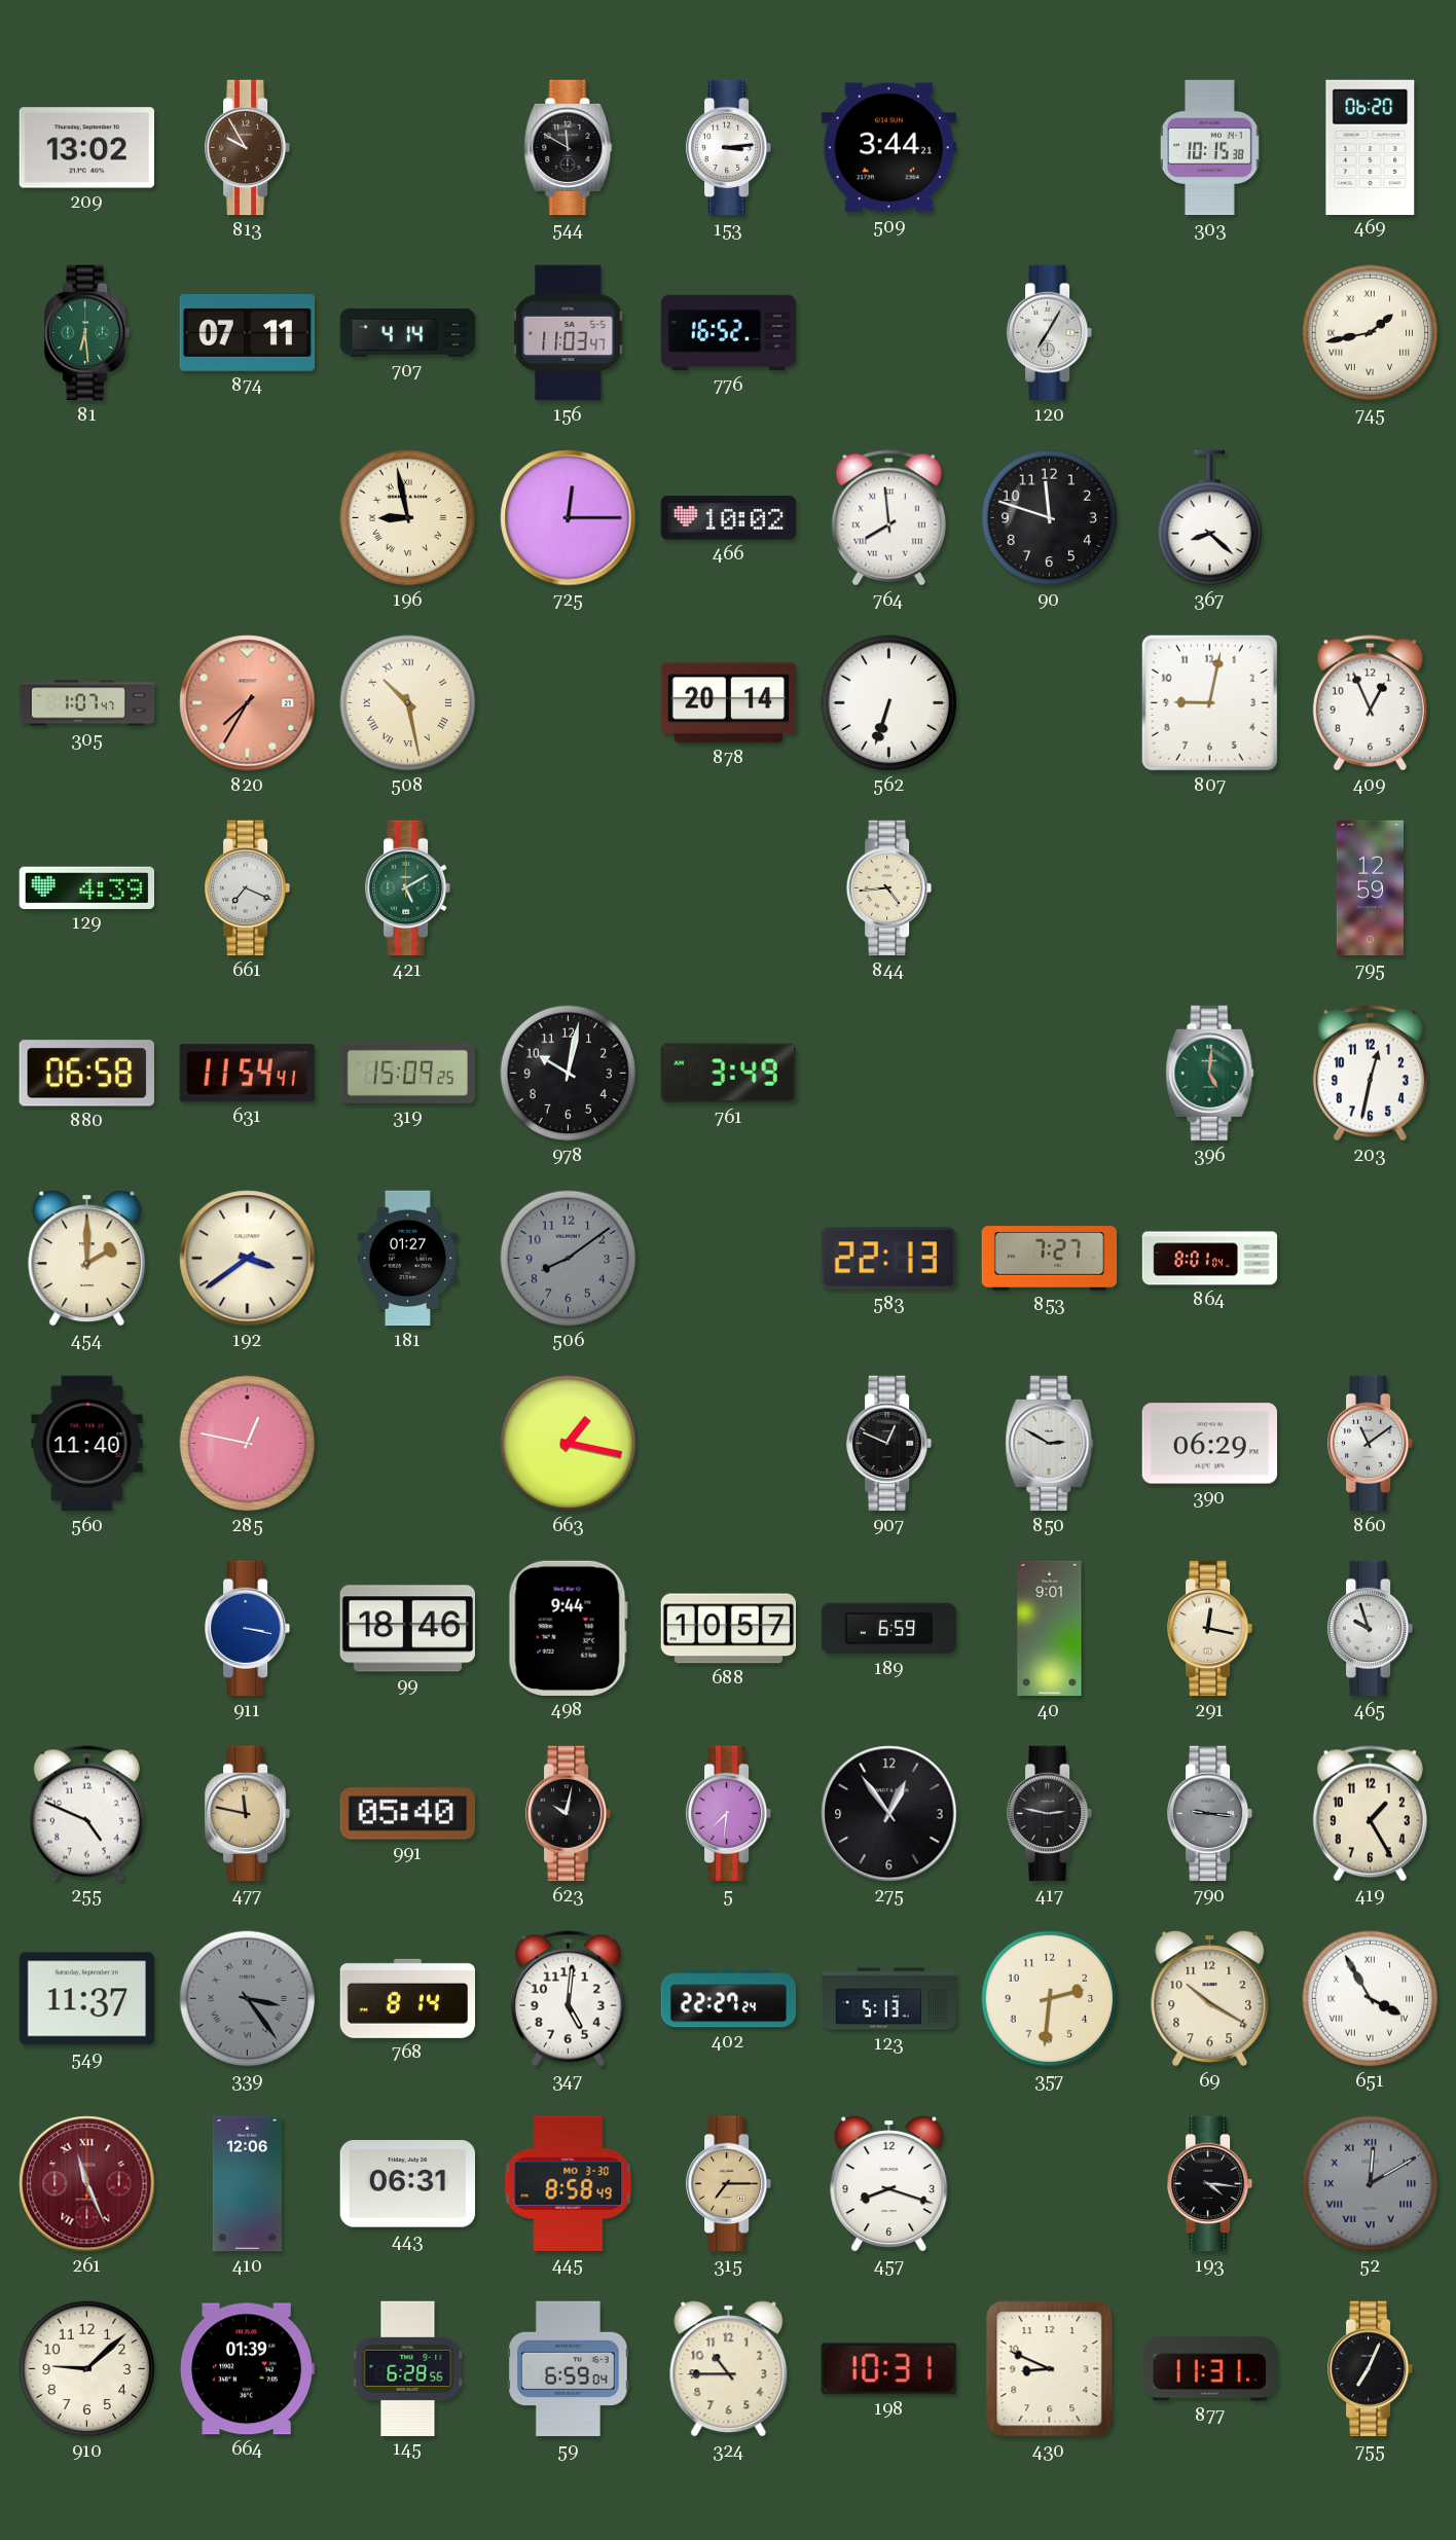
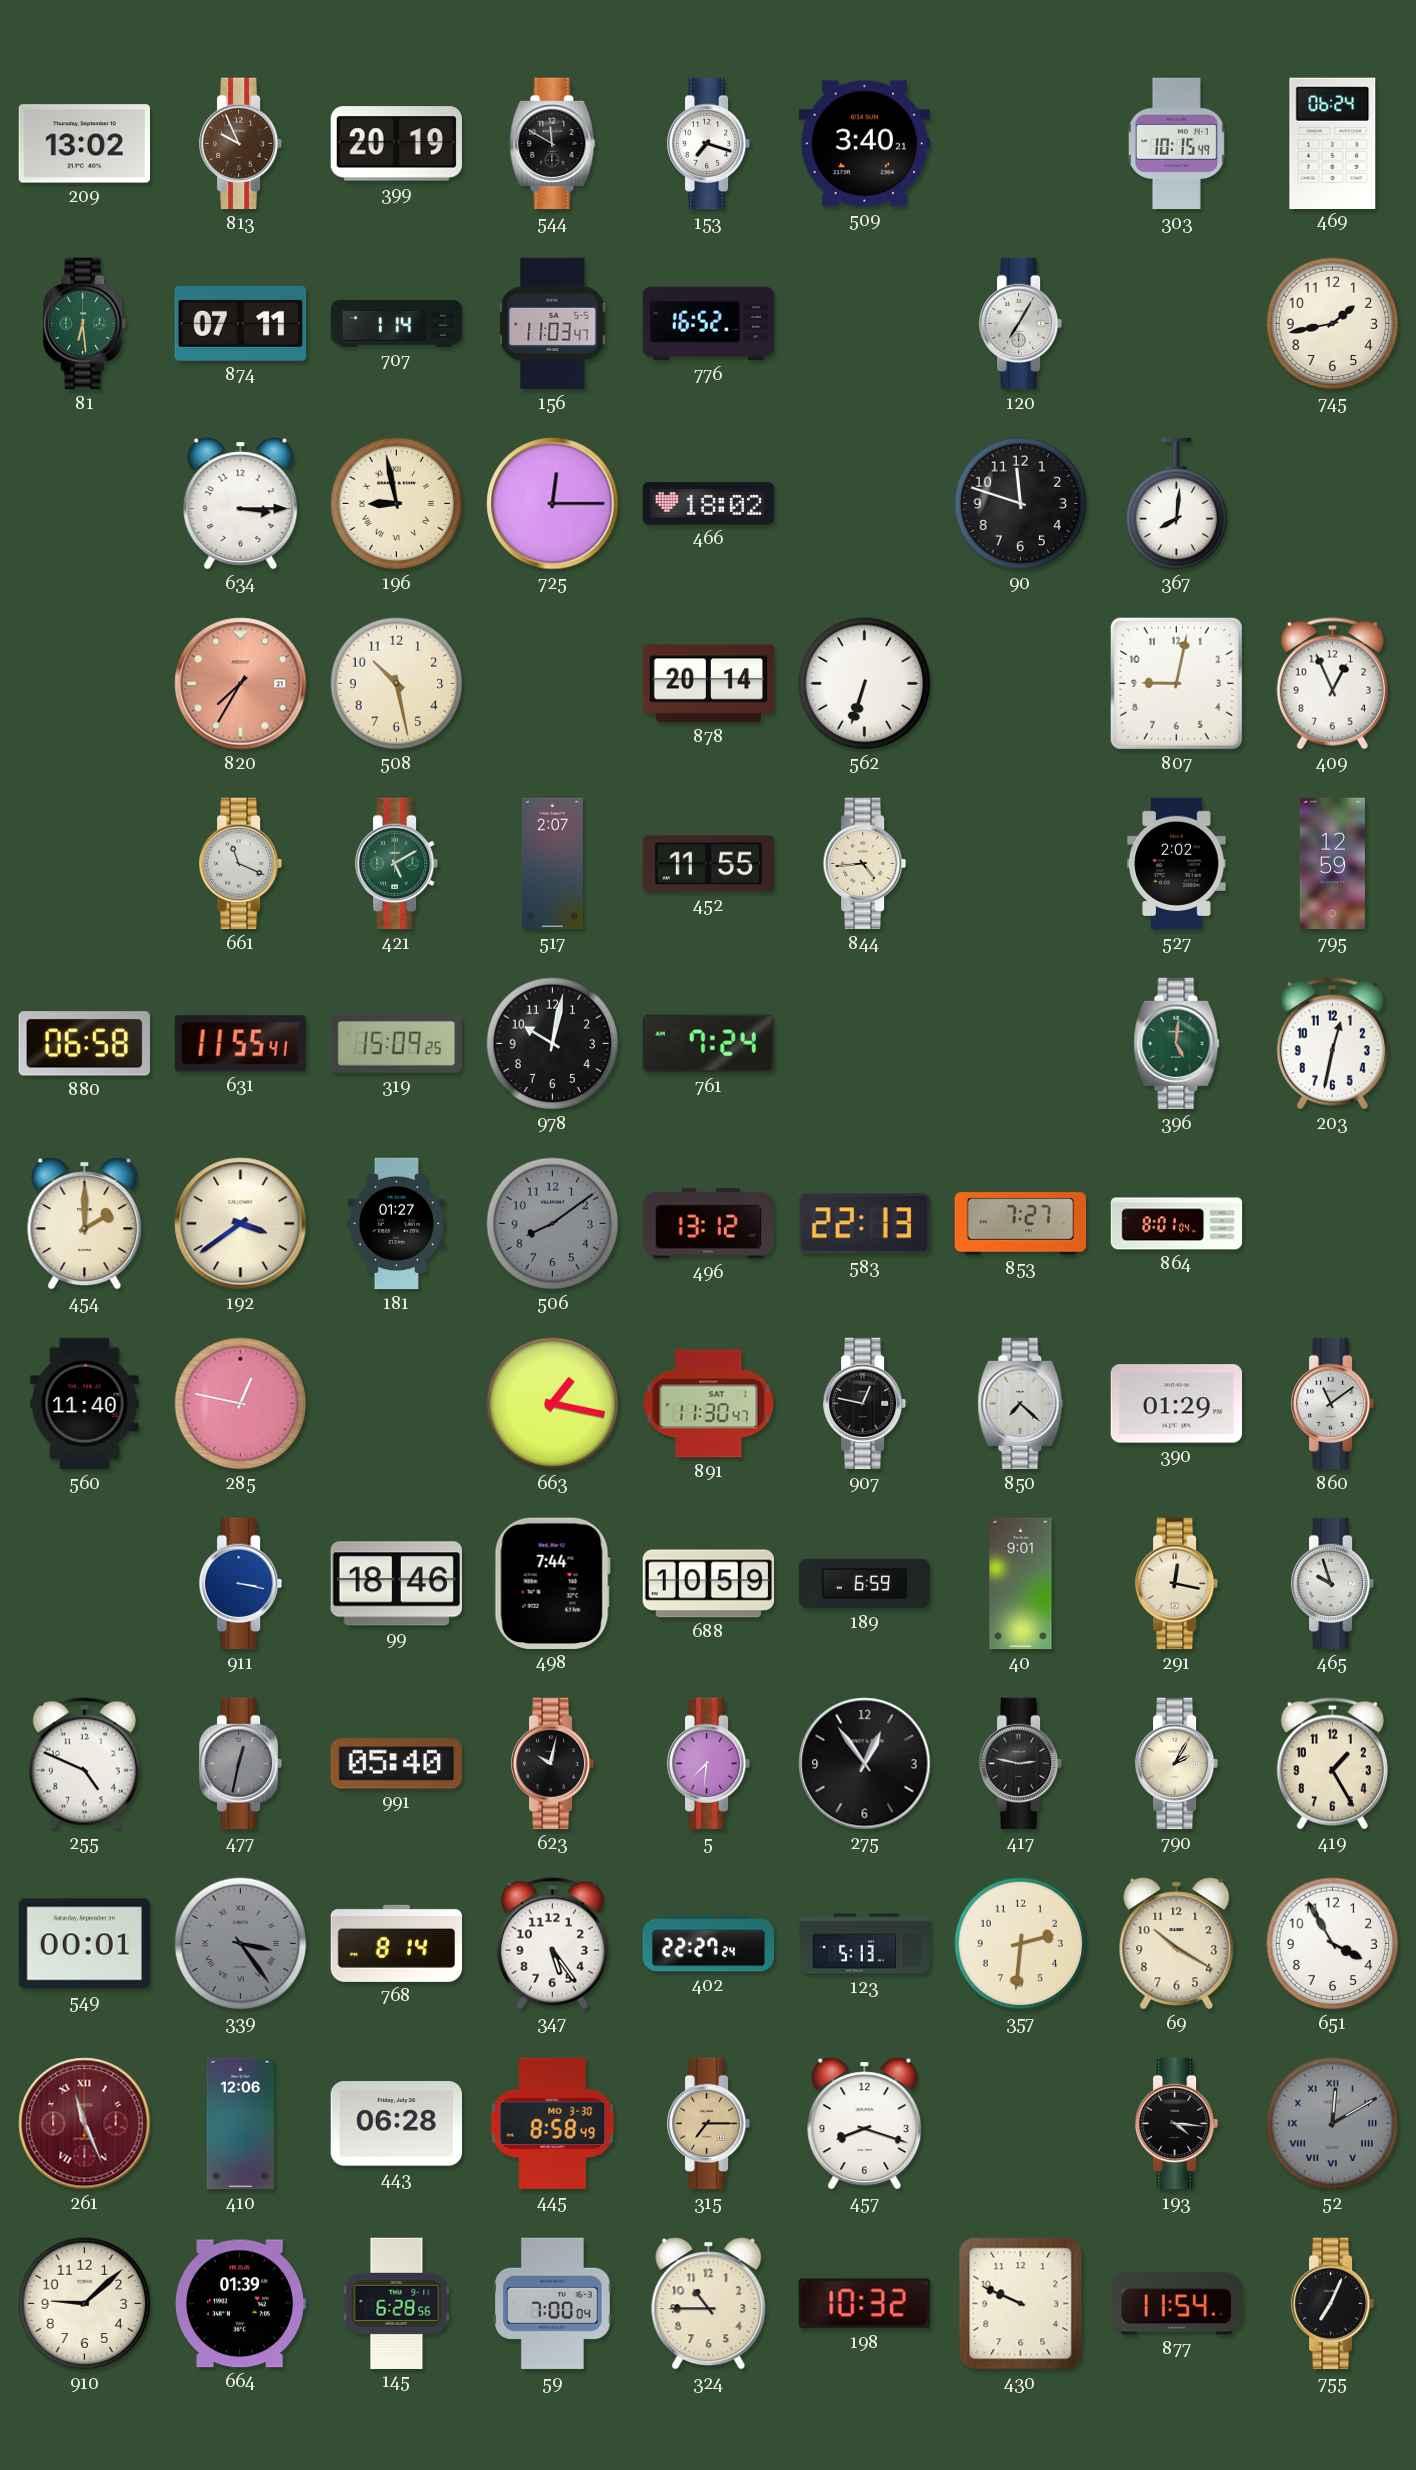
813: 9:55 -> 9:56 (241, 144)
399: none -> 20:19 (396, 144)
153: 3:14 -> 7:18 (709, 144)
509: 3:44 -> 3:40 (864, 144)
303: 10:15:38 -> 10:15:49 (1176, 144)
469: 06:20 -> 06:24 (1333, 143)
707: 4:14 -> 1:14 (397, 323)
745 numerals: Roman -> Arabic (1333, 324)
634: none -> 3:15 (241, 504)
466: 10:02 -> 18:02 (709, 504)
764: 7:59 -> none (888, 518)
367: 8:22 -> 8:01 (1177, 504)
305: 1:07 -> none (87, 703)
508 numerals: Roman -> Arabic (397, 684)
129: 4:39 -> none (86, 887)
661: 7:19 -> 11:19 (241, 864)
517: none -> 2:07 (552, 864)
452: none -> 11:55 (709, 864)
527: none -> 2:02 (1177, 864)
631: 11:54 -> 11:55 (240, 1044)
761: 3:49 -> 7:24 (708, 1044)
496: none -> 13:12 (708, 1224)
891: none -> 11:30 (709, 1404)
907: 12:49 -> 12:47 (865, 1404)
850: 2:50 -> 7:22 (1021, 1404)
390: 06:29 -> 01:29 (1176, 1404)
498: 9:44 -> 7:44 (552, 1583)
688: 10:57 -> 10:59 (709, 1584)
477: 11:47 -> 12:32 (241, 1764)
477 dial: champagne -> grey (241, 1764)
790: 9:16 -> 2:05 (1177, 1764)
790 dial: grey -> cream (1177, 1764)
549: 11:37 -> 00:01 (84, 1944)
347: 5:01 -> 5:24 (552, 1944)
651 numerals: Roman -> Arabic (1333, 1944)
443: 06:31 -> 06:28 (396, 2124)
59: 6:59 -> 7:00 (553, 2304)
198: 10:31 -> 10:32 (864, 2304)
430: 8:49 -> 9:49 (1021, 2304)
877: 11:31 -> 11:54 (1176, 2304)
